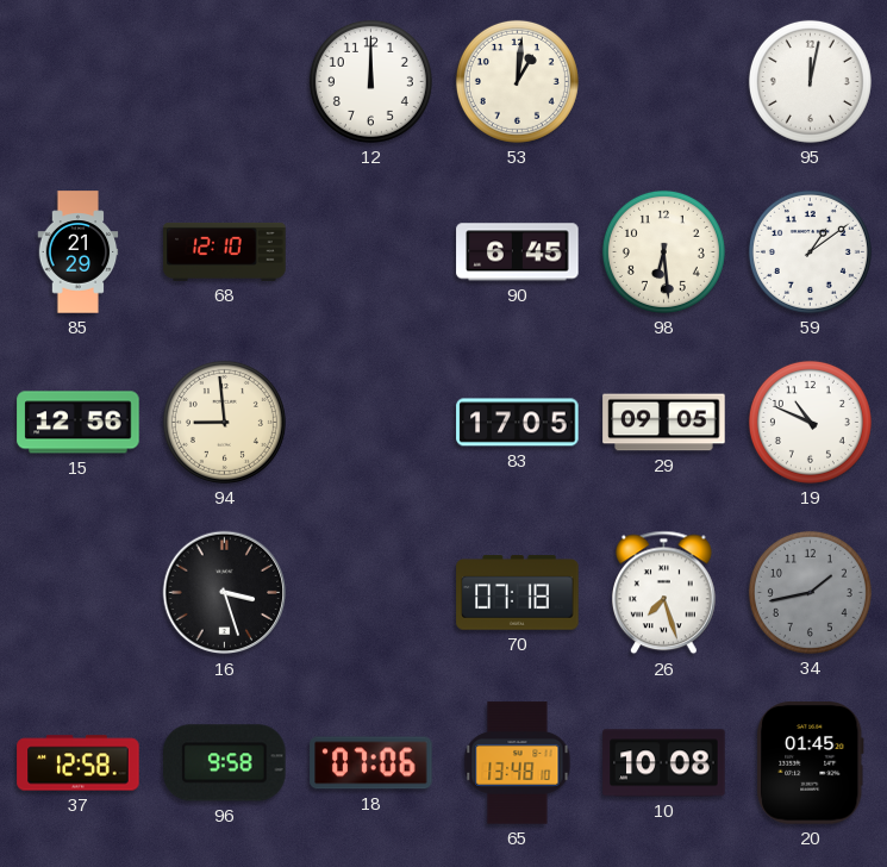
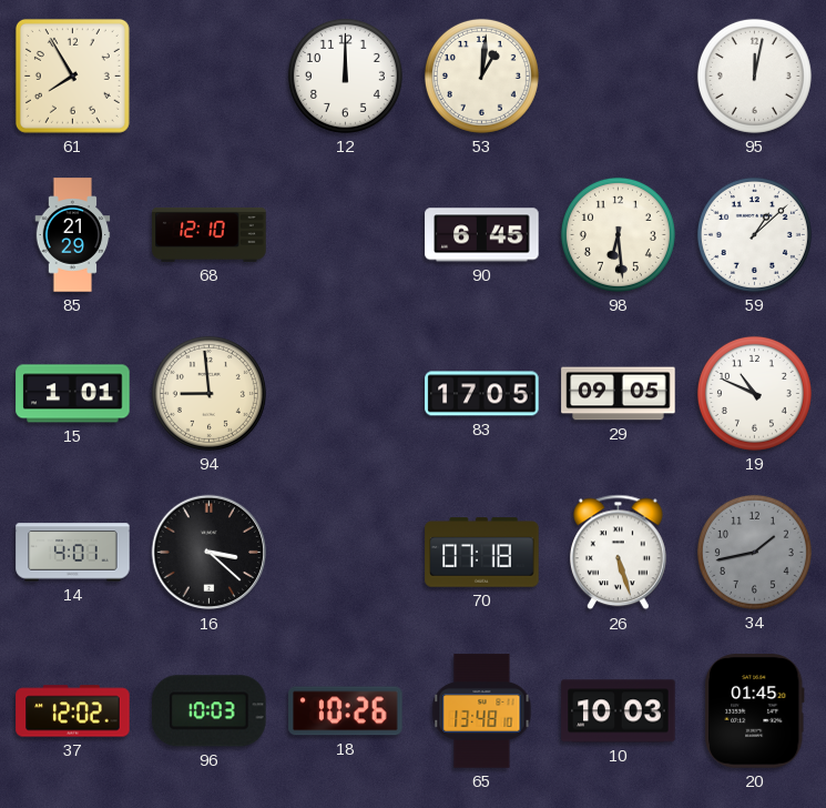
61: none -> 7:55 (72, 75)
59: 1:09 -> 1:08 (754, 234)
15: 12:56 -> 1:01 (73, 394)
14: none -> 4:01 (73, 553)
16: 3:27 -> 3:22 (210, 553)
26: 7:27 -> 5:27 (618, 553)
37: 12:58 -> 12:02 (73, 711)
96: 9:58 -> 10:03 (210, 711)
18: 07:06 -> 10:26 (346, 711)
10: 10:08 -> 10:03 (619, 711)
